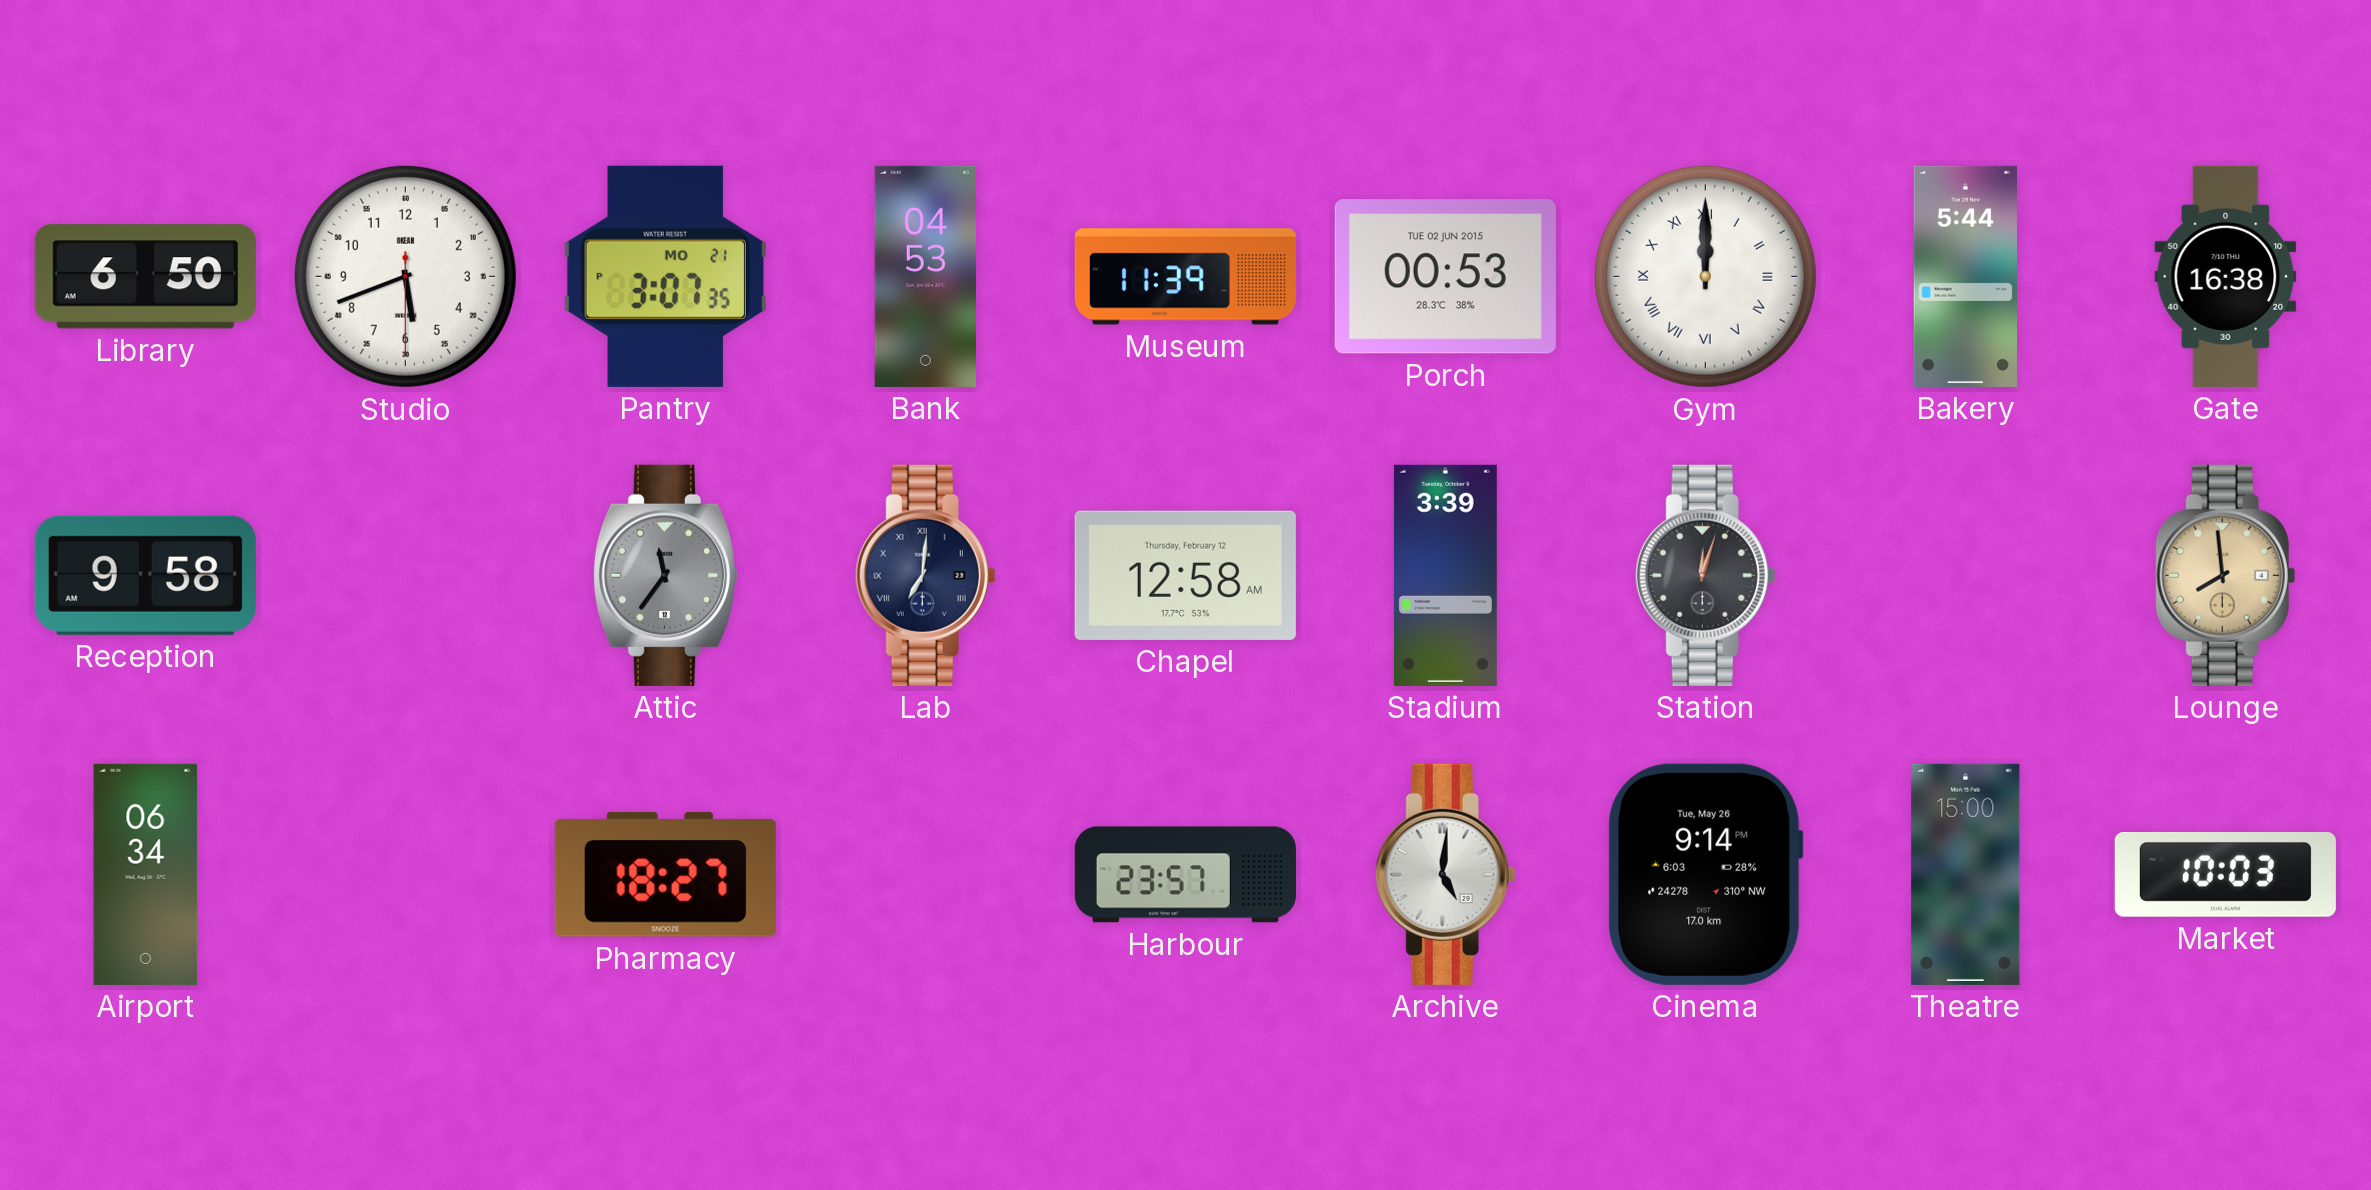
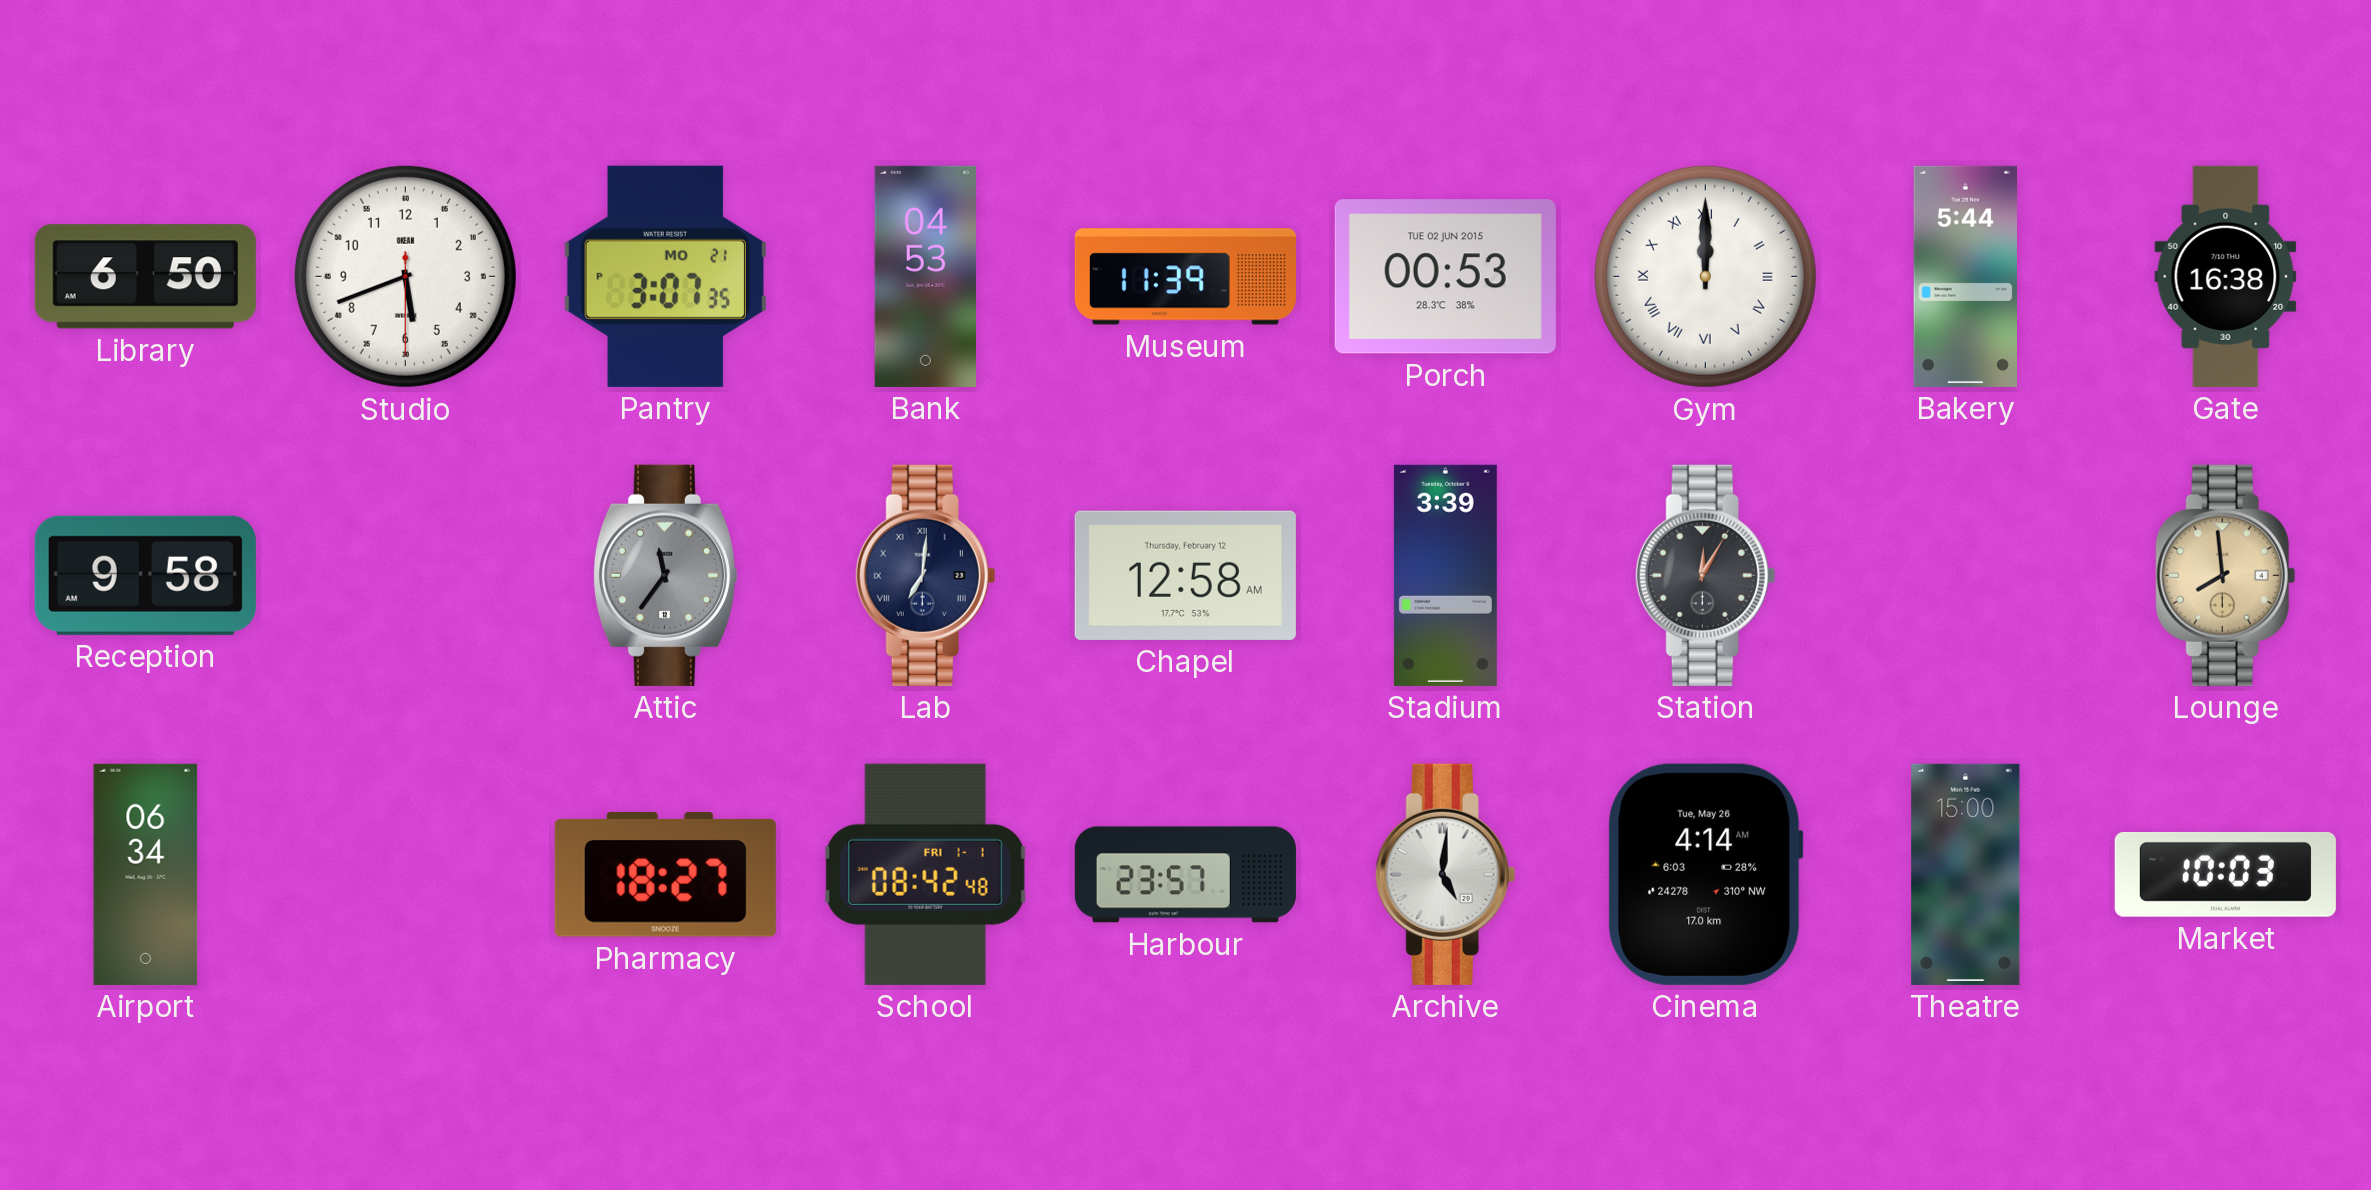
Station: 12:03 -> 12:05 (1706, 575)
School: none -> 08:42 (925, 874)
Cinema: 9:14 -> 4:14 (1705, 874)
